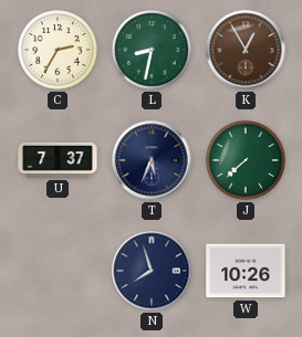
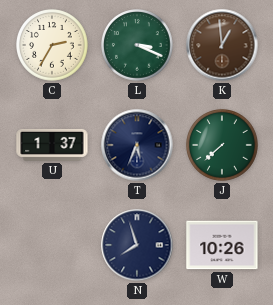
L: 8:32 -> 3:19 (138, 46)
K: 12:55 -> 12:59 (222, 45)
U: 7:37 -> 1:37 (52, 145)
